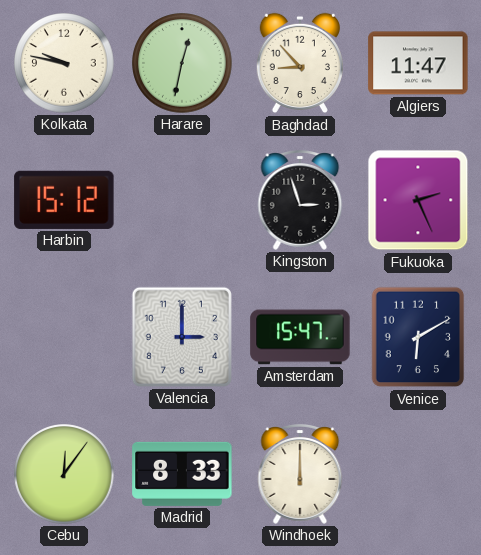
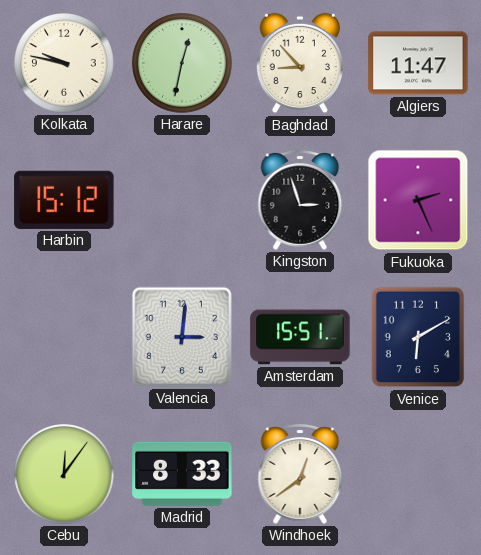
Valencia: 3:00 -> 3:01 (182, 337)
Amsterdam: 15:47 -> 15:51 (300, 337)
Windhoek: 12:00 -> 12:39 (300, 475)
